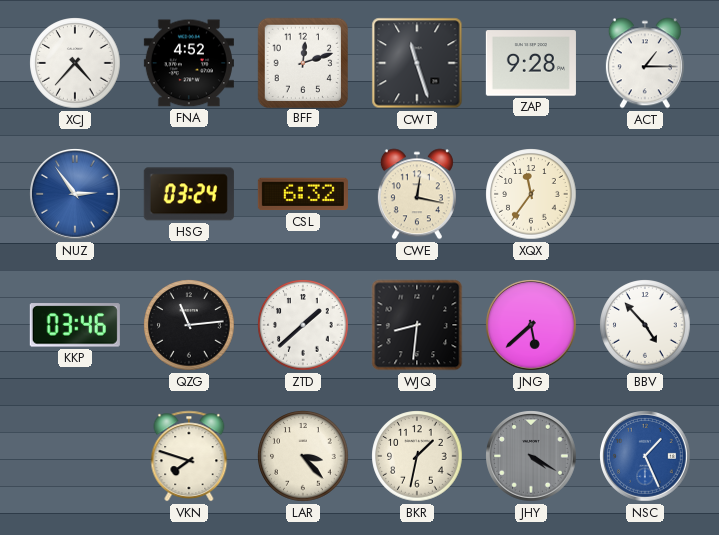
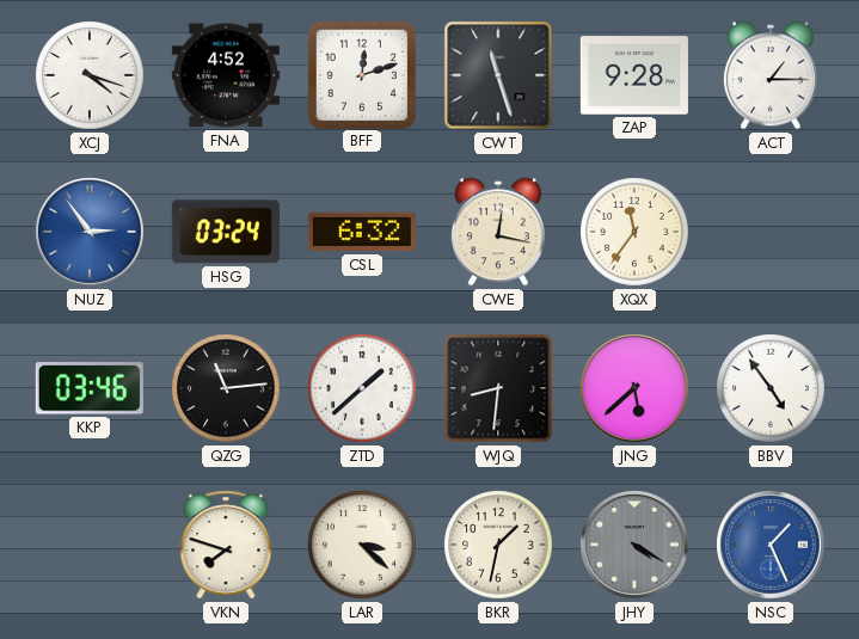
XCJ: 4:37 -> 4:18 (90, 75)
BBV: 4:53 -> 4:54 (771, 388)
LAR: 3:23 -> 3:22 (362, 545)
